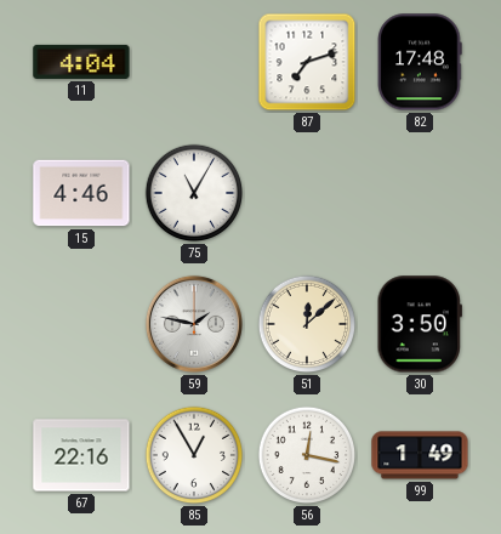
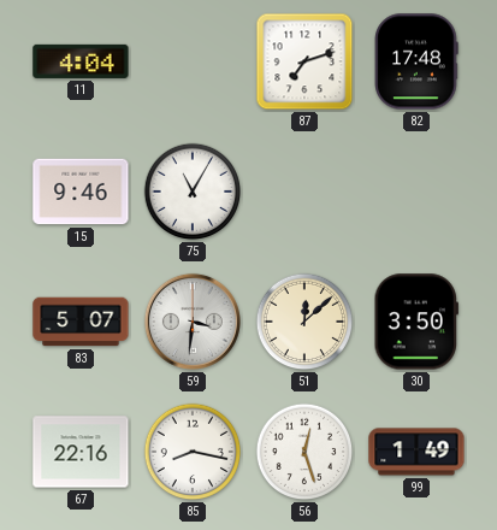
15: 4:46 -> 9:46 (81, 192)
83: none -> 5:07 (81, 322)
59: 1:47 -> 3:31 (193, 322)
85: 12:55 -> 8:17 (193, 452)
56: 12:17 -> 12:27 (304, 452)
